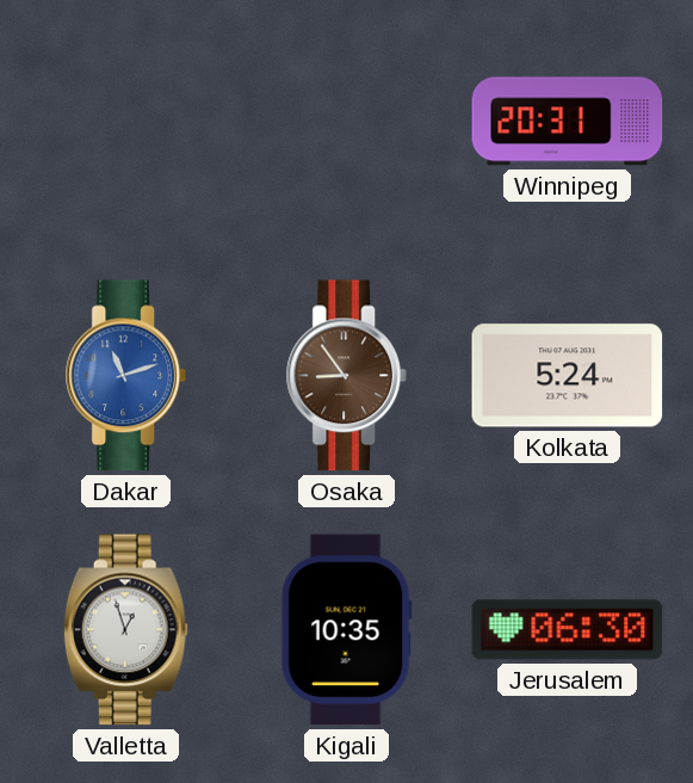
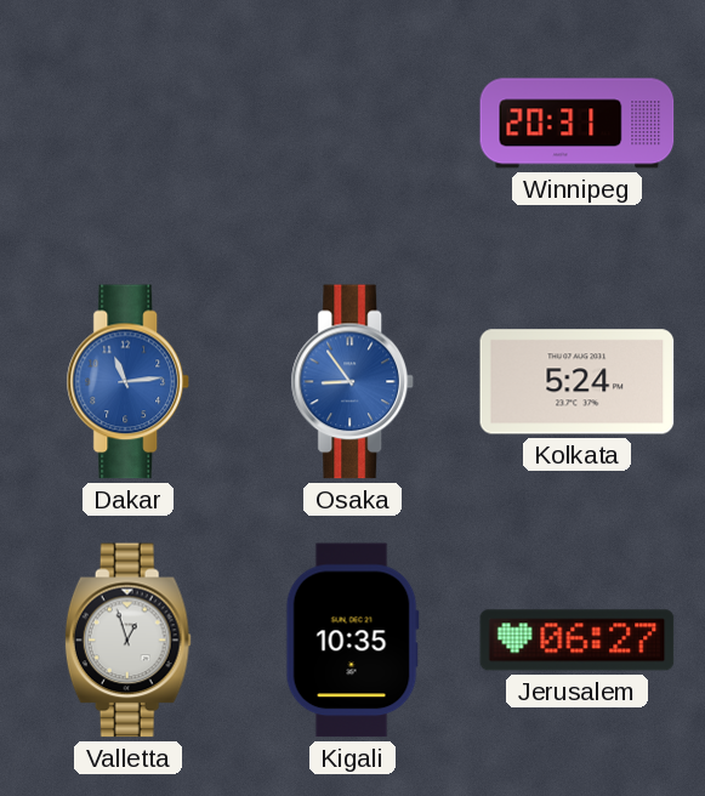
Dakar: 11:12 -> 11:14 (127, 382)
Osaka dial: brown -> blue (352, 382)
Jerusalem: 06:30 -> 06:27 (578, 641)
